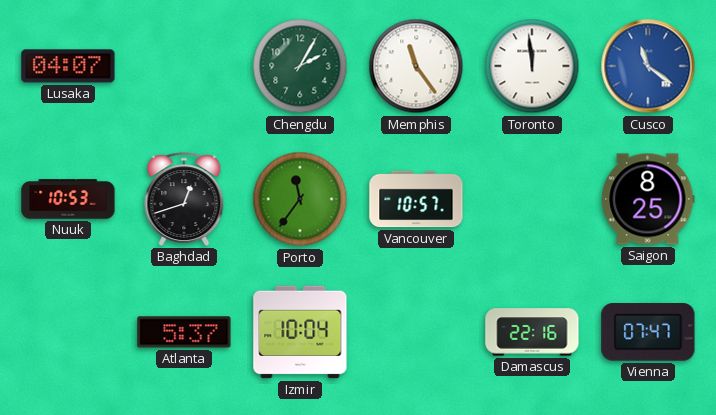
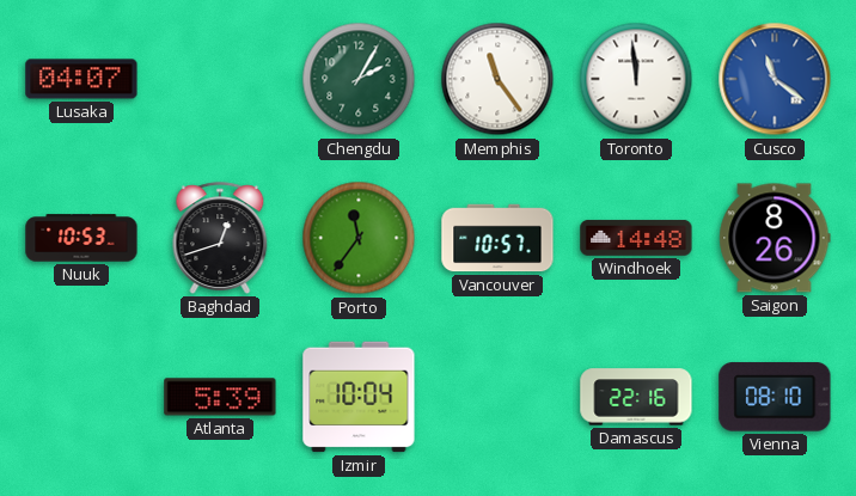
Windhoek: none -> 14:48 (636, 238)
Saigon: 8:25 -> 8:26 (775, 238)
Atlanta: 5:37 -> 5:39 (220, 397)
Vienna: 07:47 -> 08:10 (775, 397)
